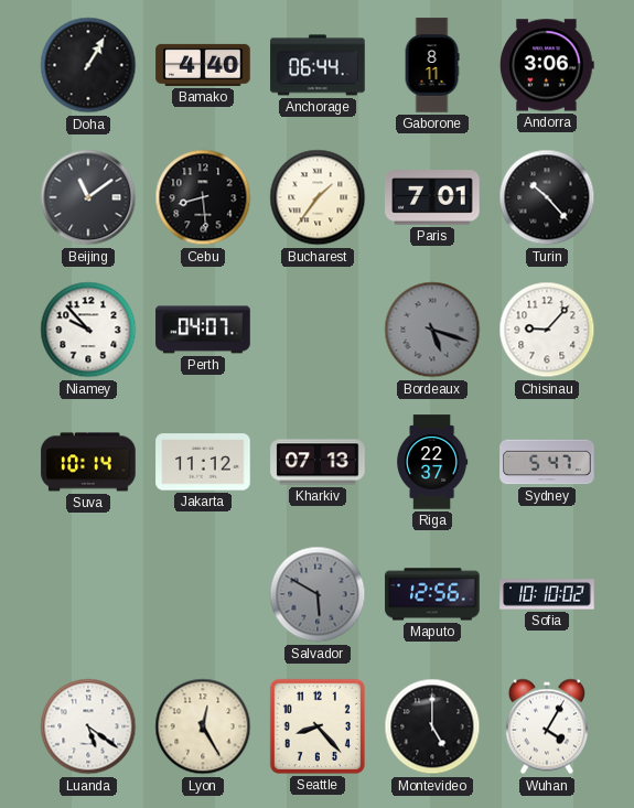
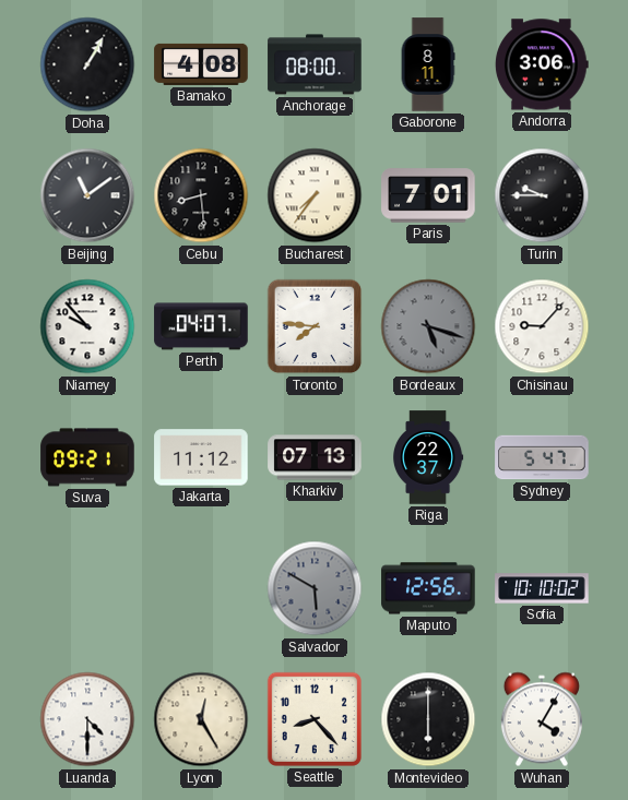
Bamako: 4:40 -> 4:08 (201, 64)
Anchorage: 06:44 -> 08:00 (315, 64)
Bucharest: 1:36 -> 7:36 (315, 195)
Turin: 10:23 -> 9:45 (542, 195)
Toronto: none -> 7:46 (315, 326)
Suva: 10:14 -> 09:21 (87, 457)
Luanda: 5:21 -> 4:30 (87, 719)
Montevideo: 5:00 -> 6:00 (428, 719)
